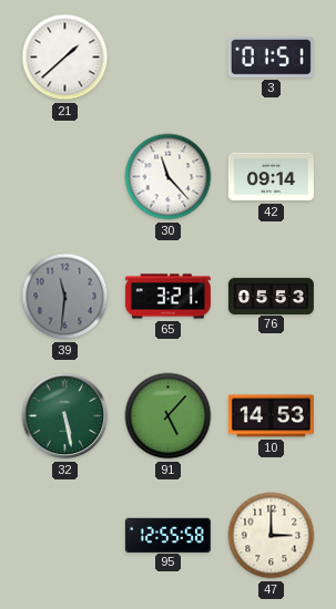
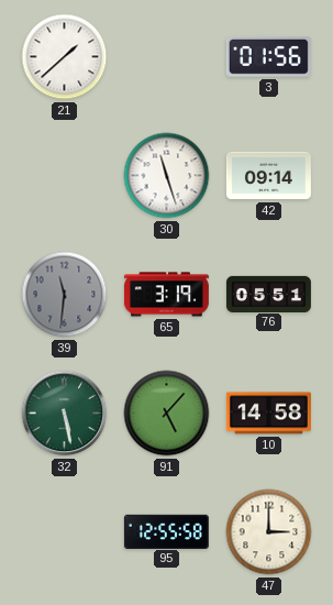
3: 01:51 -> 01:56 (268, 57)
30: 11:23 -> 11:27 (167, 176)
65: 3:21 -> 3:19 (166, 295)
76: 05:53 -> 05:51 (268, 294)
10: 14:53 -> 14:58 (268, 414)
